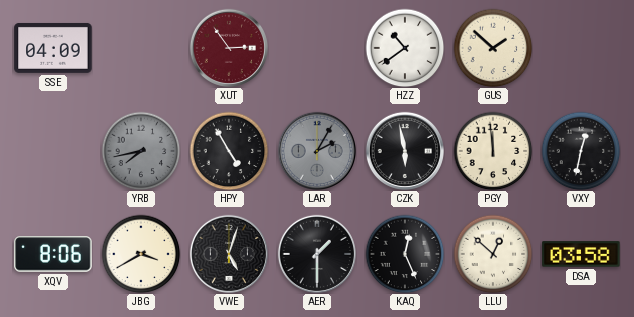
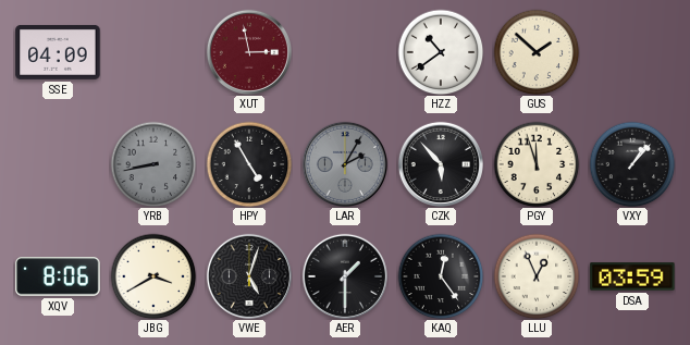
XUT: 2:54 -> 2:58 (248, 51)
YRB: 7:43 -> 8:43 (153, 164)
CZK: 5:58 -> 5:53 (440, 163)
PGY: 11:59 -> 11:57 (537, 164)
VXY: 12:32 -> 1:07 (632, 164)
KAQ: 12:26 -> 12:24 (441, 276)
LLU: 12:52 -> 12:56 (537, 276)
DSA: 03:58 -> 03:59 (632, 276)
